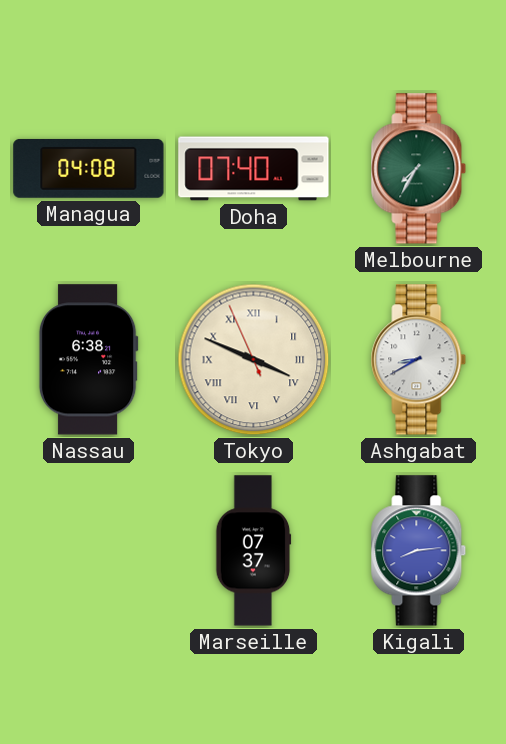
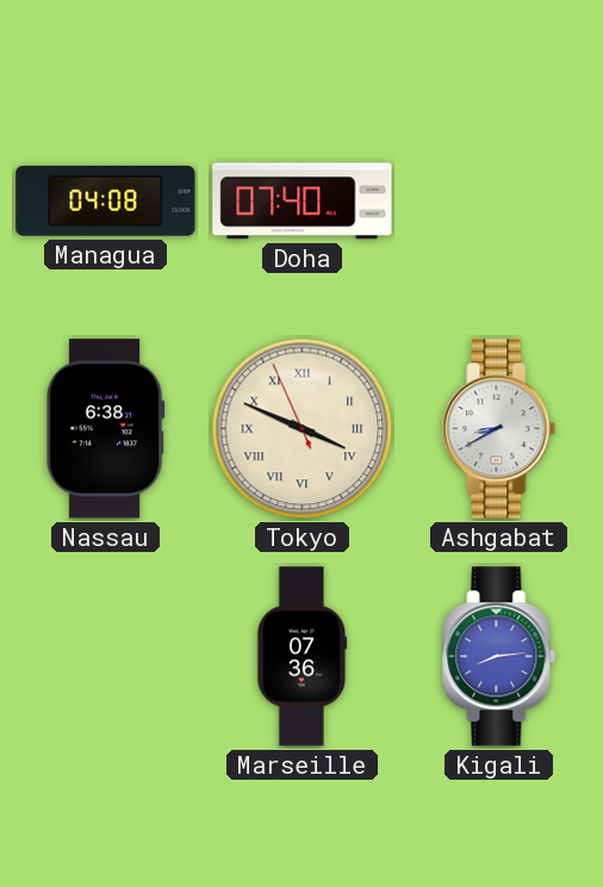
Melbourne: 7:35 -> none (419, 169)
Marseille: 07:37 -> 07:36 (303, 657)
